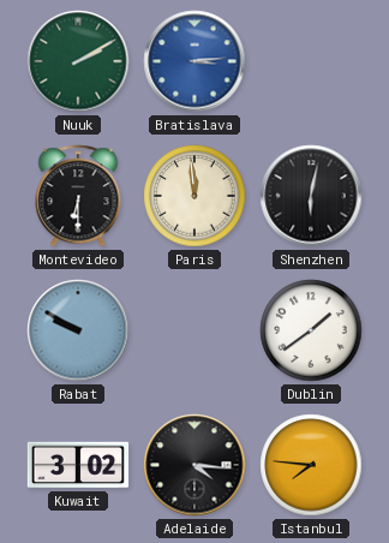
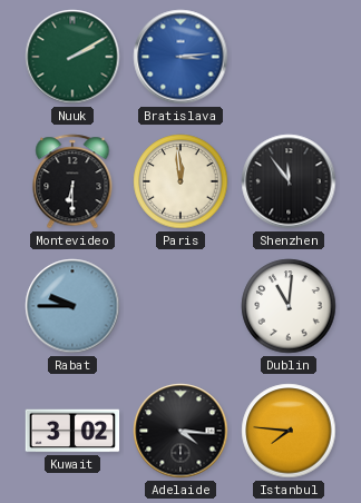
Shenzhen: 6:02 -> 11:54 (289, 181)
Rabat: 9:50 -> 9:45 (72, 306)
Dublin: 1:39 -> 11:01 (289, 306)
